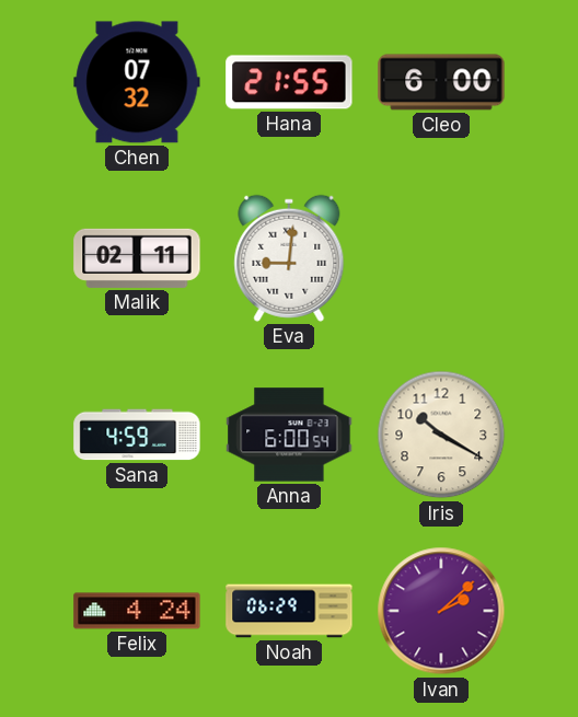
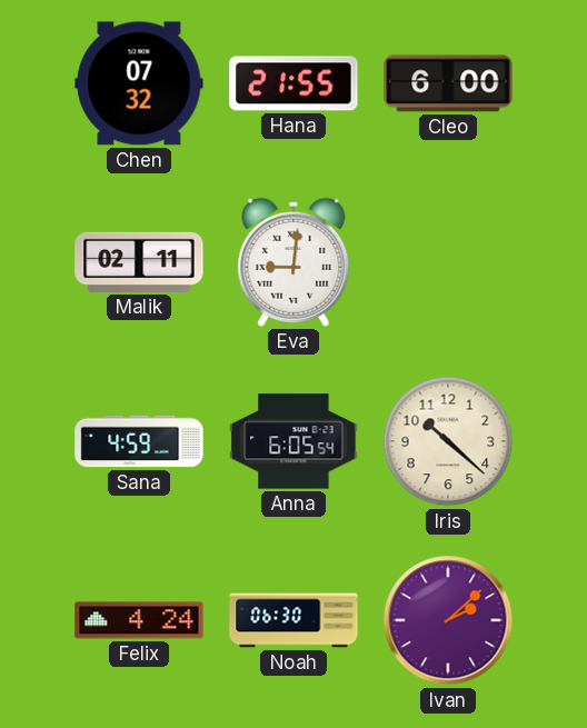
Anna: 6:00 -> 6:05 (293, 441)
Iris: 10:20 -> 10:22 (448, 441)
Noah: 06:29 -> 06:30 (293, 620)
